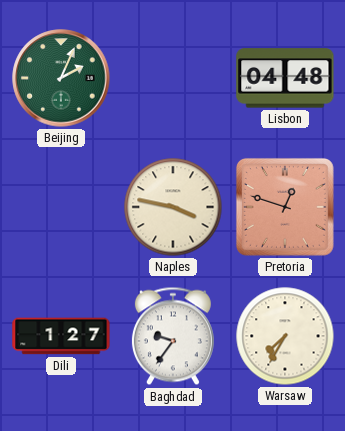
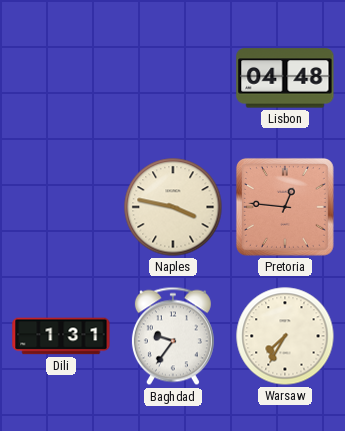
Beijing: 2:04 -> none (61, 78)
Pretoria: 12:48 -> 12:46 (285, 207)
Dili: 1:27 -> 1:31 (61, 336)
